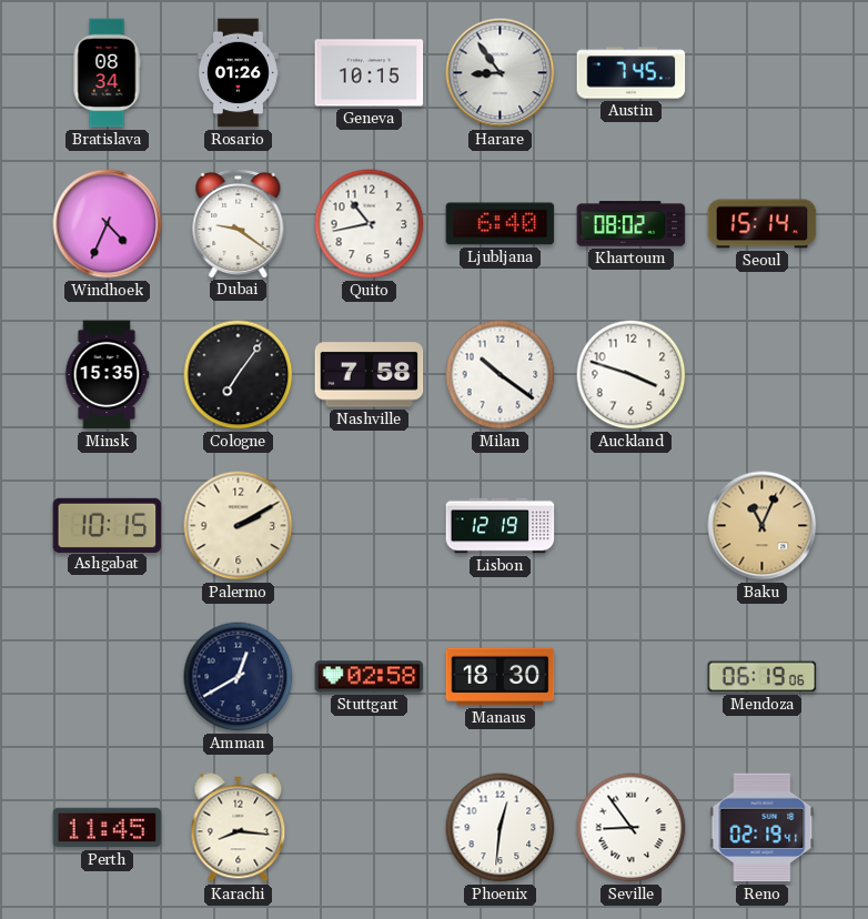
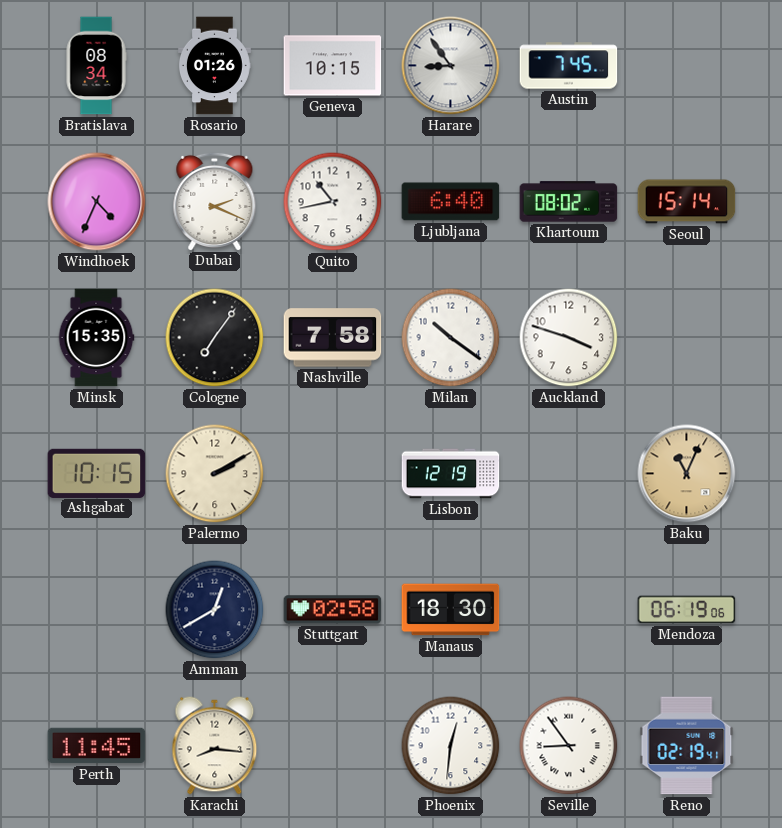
Dubai: 9:21 -> 2:19 (215, 201)
